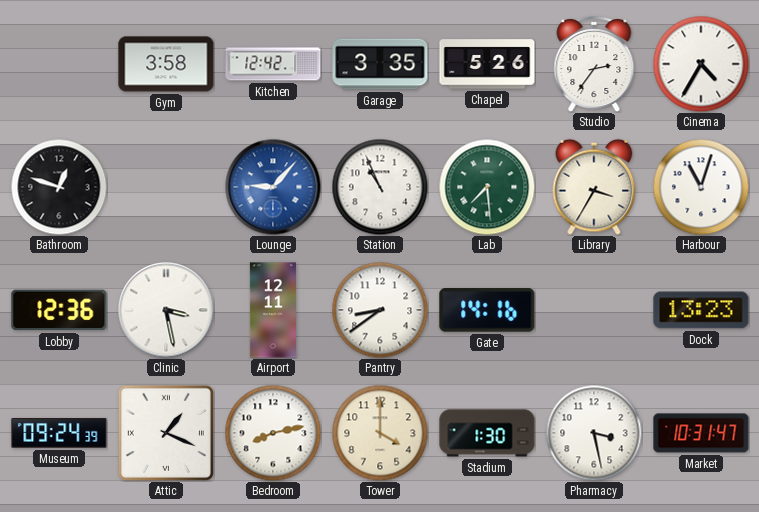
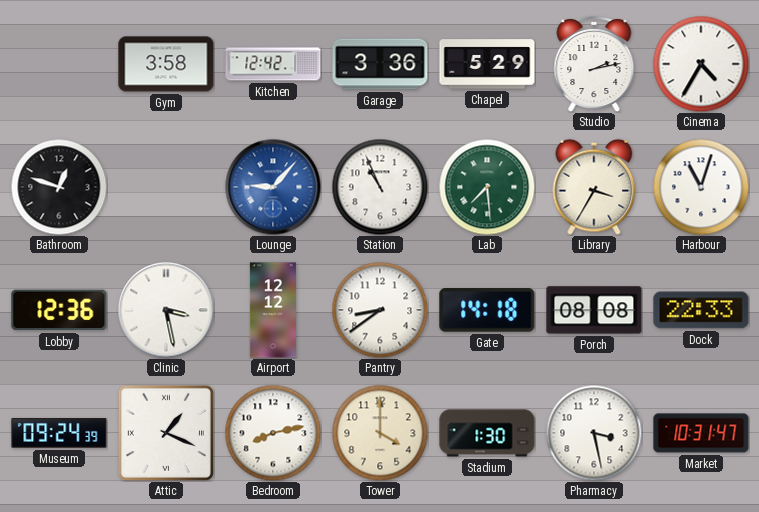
Garage: 3:35 -> 3:36 (380, 64)
Chapel: 5:26 -> 5:29 (487, 64)
Studio: 2:36 -> 2:13 (594, 64)
Airport: 12:11 -> 12:12 (273, 310)
Gate: 14:16 -> 14:18 (487, 310)
Porch: none -> 08:08 (594, 310)
Dock: 13:23 -> 22:33 (701, 310)
